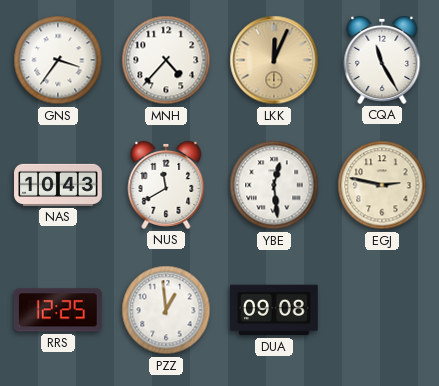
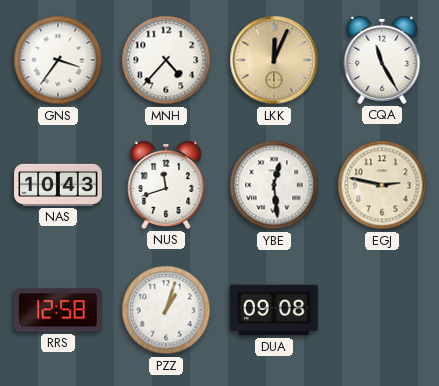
NUS: 11:40 -> 11:42 (166, 185)
RRS: 12:25 -> 12:58 (58, 310)
PZZ: 12:59 -> 1:03 (166, 310)
